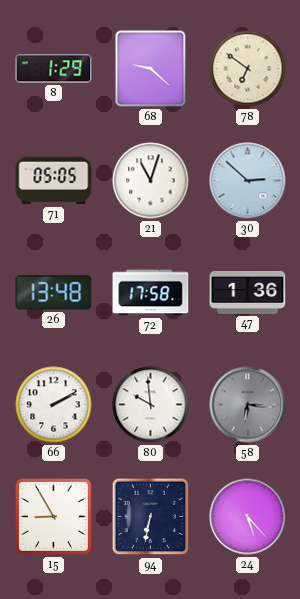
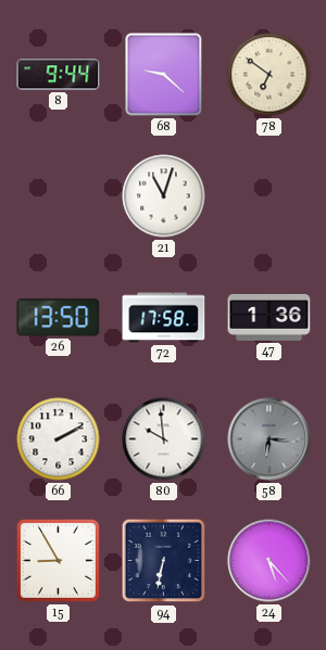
8: 1:29 -> 9:44 (59, 75)
71: 05:05 -> none (54, 181)
30: 2:52 -> none (248, 181)
26: 13:48 -> 13:50 (59, 318)
